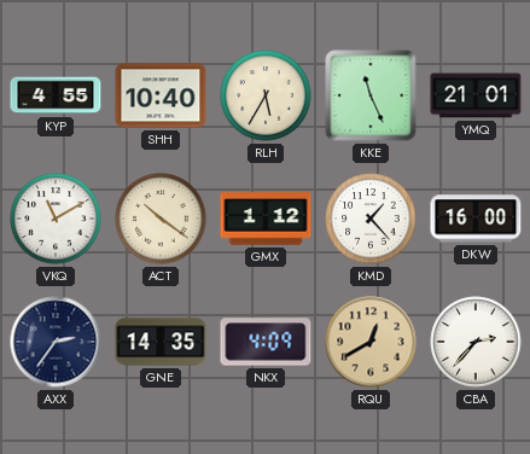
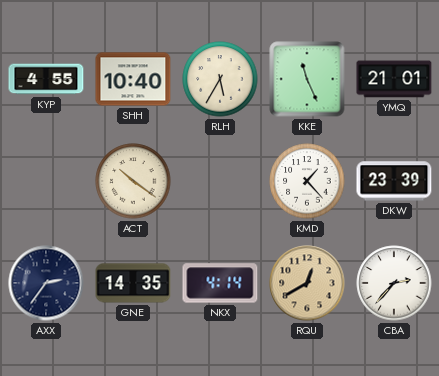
VKQ: 11:10 -> none (56, 219)
GMX: 1:12 -> none (266, 219)
DKW: 16:00 -> 23:39 (394, 181)
NKX: 4:09 -> 4:14 (220, 283)
